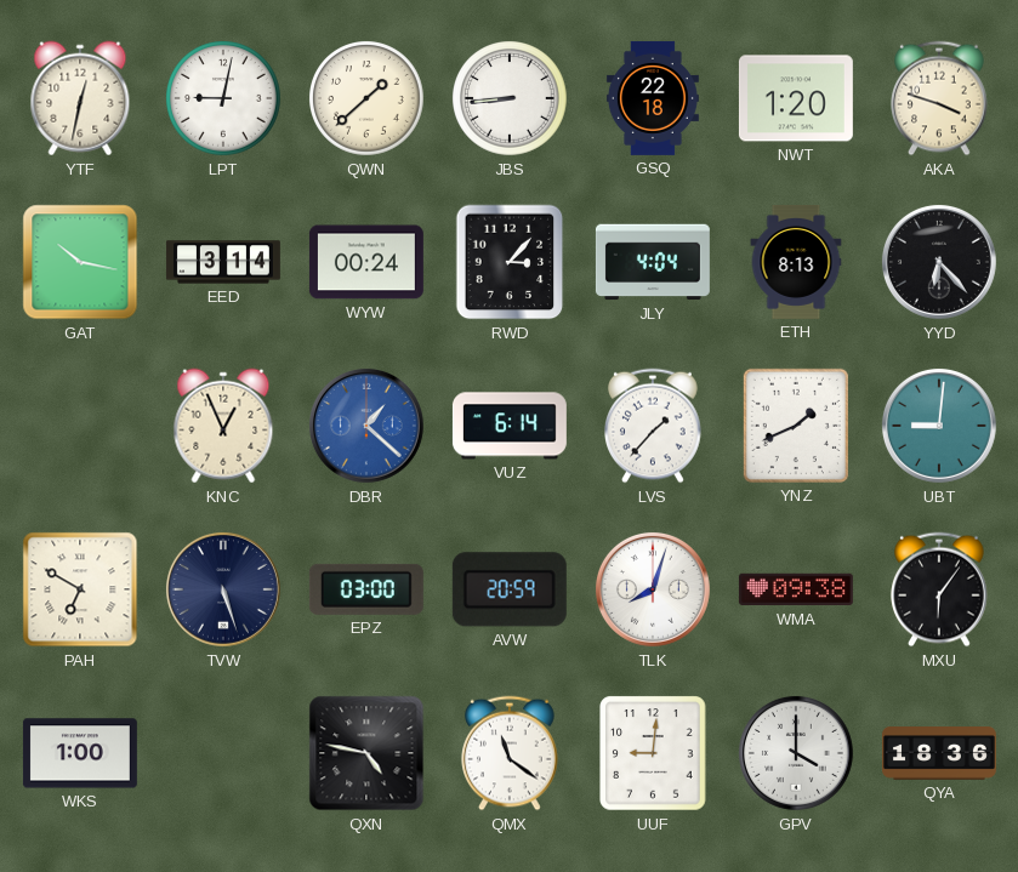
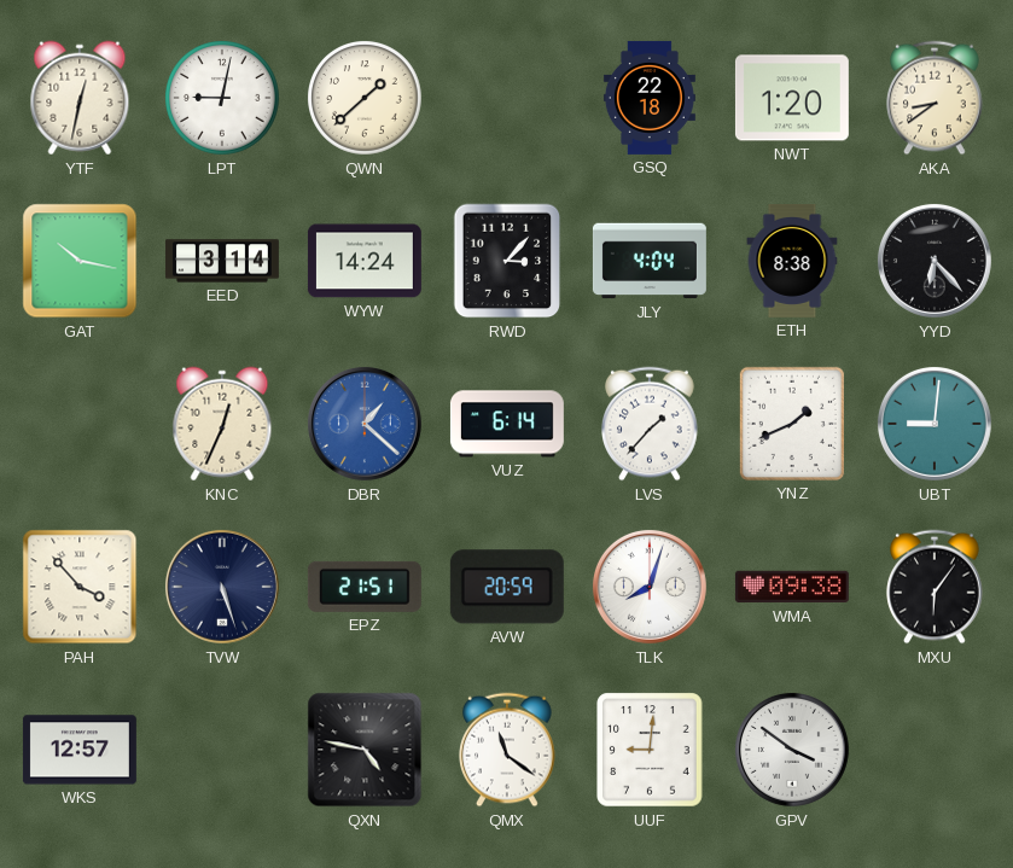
JBS: 8:44 -> none (511, 98)
AKA: 3:48 -> 8:39 (936, 98)
WYW: 00:24 -> 14:24 (365, 261)
ETH: 8:13 -> 8:38 (792, 261)
KNC: 12:56 -> 12:34 (222, 424)
PAH: 6:50 -> 3:53 (80, 587)
EPZ: 03:00 -> 21:51 (365, 587)
WKS: 1:00 -> 12:57 (80, 750)
GPV: 4:00 -> 3:51 (792, 750)
QYA: 18:36 -> none (939, 753)
